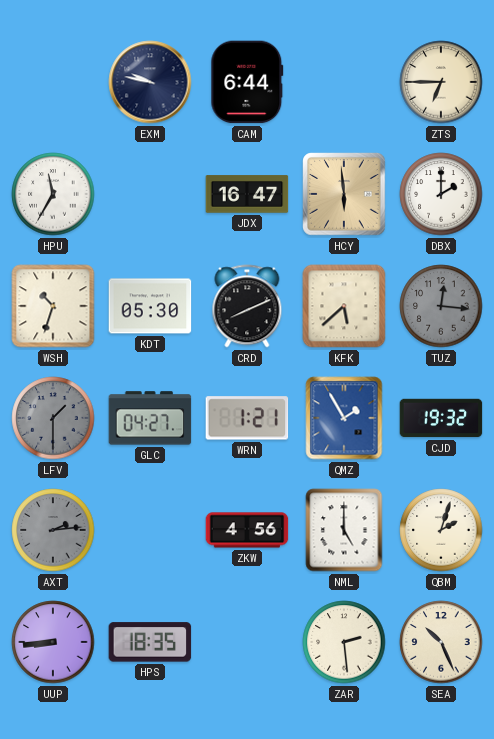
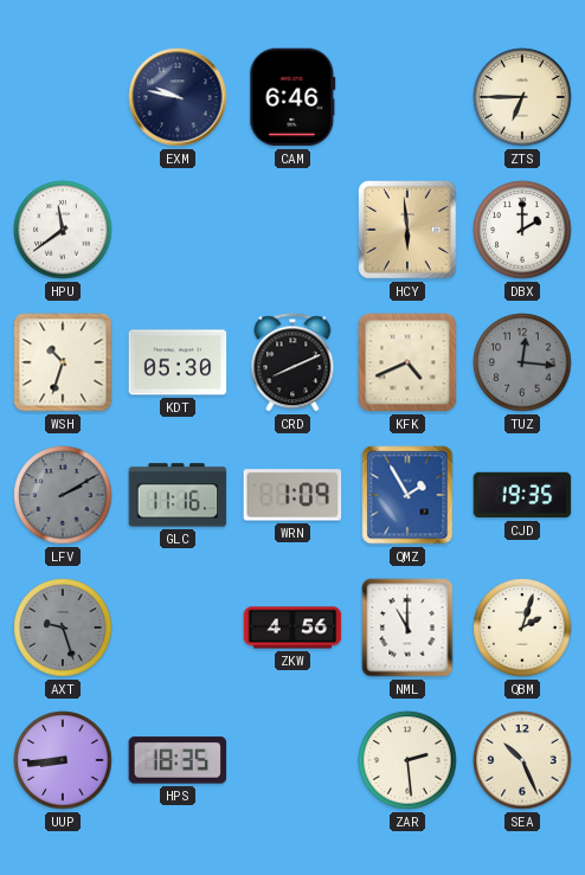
CAM: 6:44 -> 6:46 (292, 97)
HPU: 11:35 -> 11:39 (63, 230)
JDX: 16:47 -> none (247, 194)
KFK: 5:38 -> 4:41 (407, 362)
LFV: 1:30 -> 2:10 (63, 495)
GLC: 04:27 -> 11:16 (178, 495)
WRN: 1:21 -> 1:09 (292, 495)
CJD: 19:32 -> 19:35 (522, 495)
AXT: 2:14 -> 9:27 (63, 628)
NML: 5:00 -> 11:00 (407, 628)
